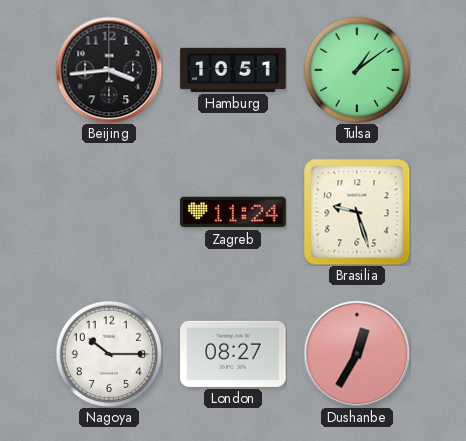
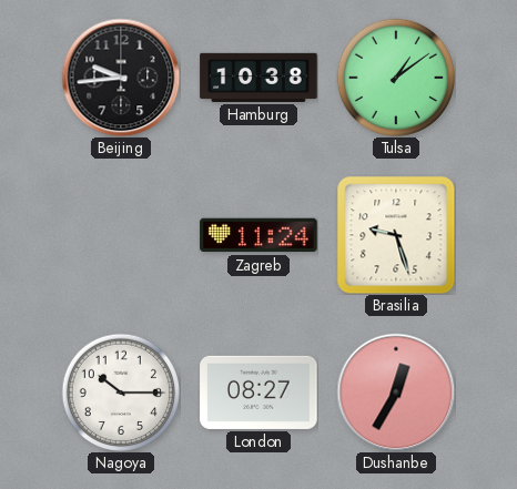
Beijing: 3:44 -> 9:44 (121, 78)
Hamburg: 10:51 -> 10:38 (258, 78)
